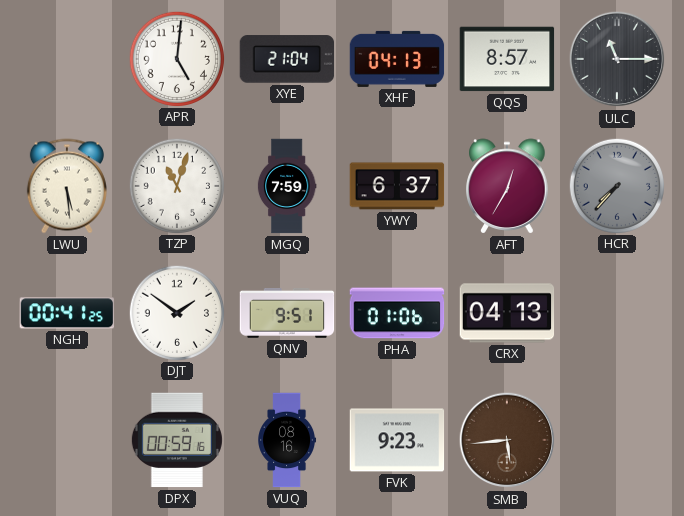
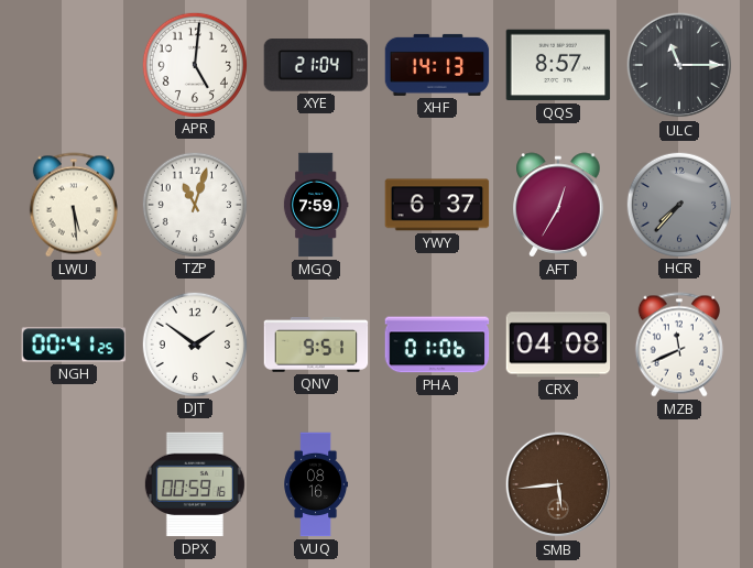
XHF: 04:13 -> 14:13 (437, 65)
CRX: 04:13 -> 04:08 (558, 345)
MZB: none -> 11:41 (679, 345)
FVK: 9:23 -> none (397, 440)
